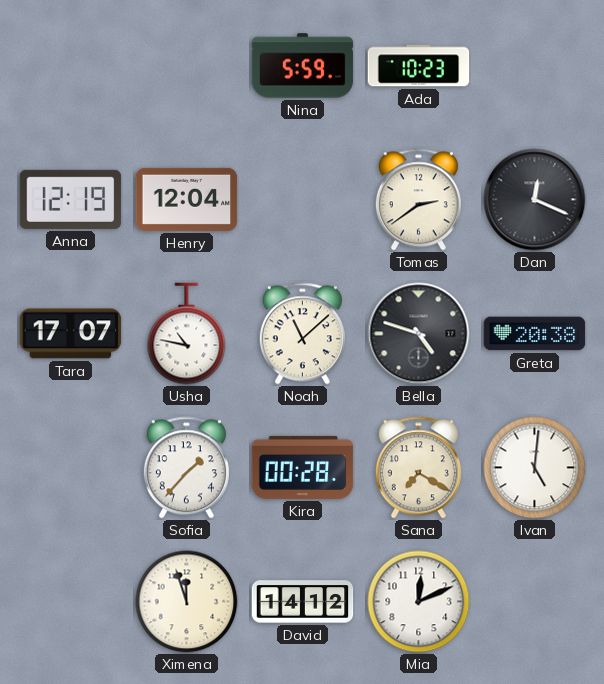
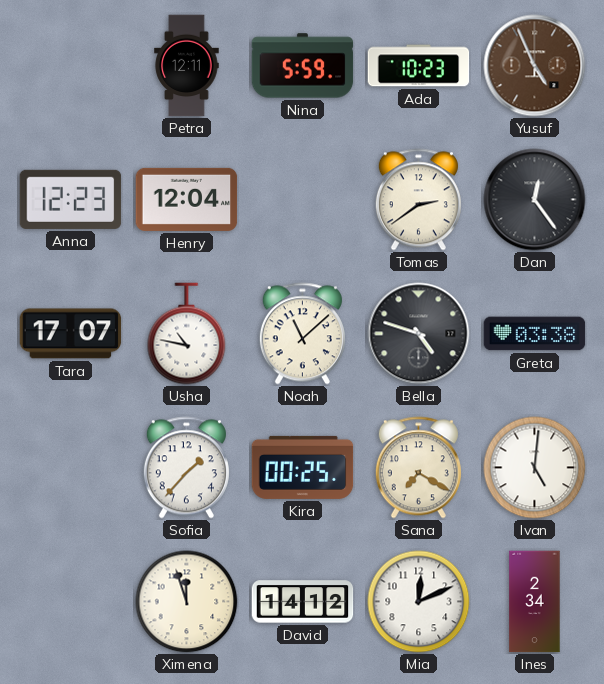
Petra: none -> 12:11 (187, 66)
Yusuf: none -> 4:56 (535, 66)
Anna: 12:19 -> 12:23 (71, 199)
Dan: 12:19 -> 12:24 (535, 200)
Greta: 20:38 -> 03:38 (535, 334)
Kira: 00:28 -> 00:25 (303, 467)
Ines: none -> 2:34 (535, 602)
